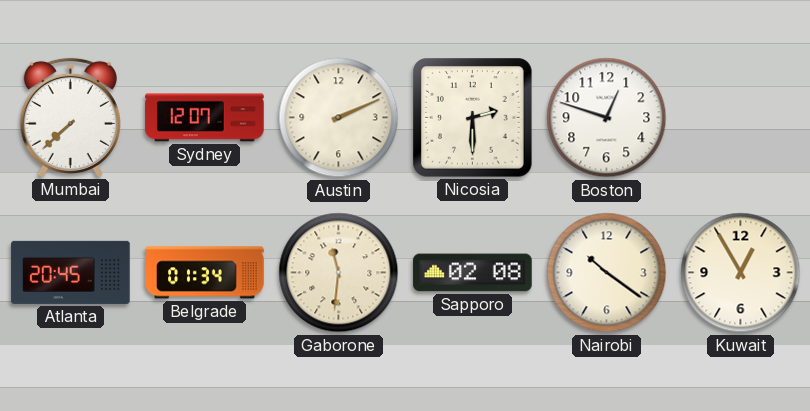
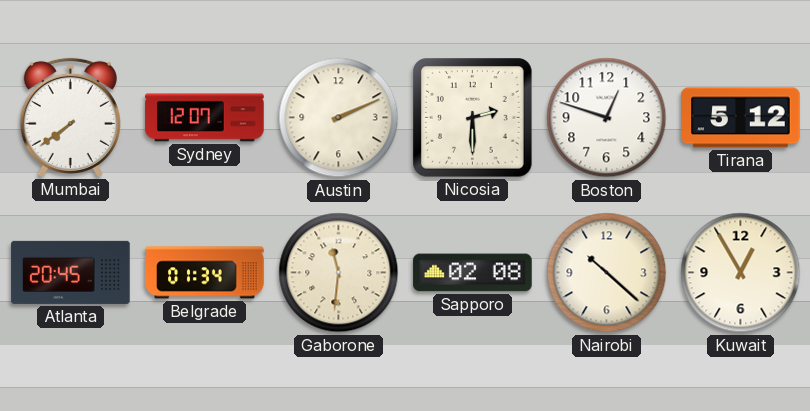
Mumbai: 7:38 -> 7:39 (70, 117)
Tirana: none -> 5:12 (741, 118)
Nairobi: 10:21 -> 10:22 (607, 273)
